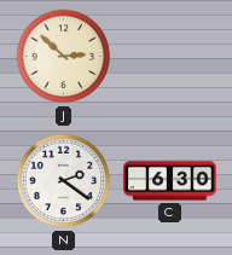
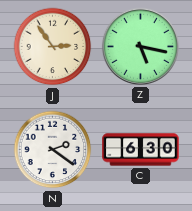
J: 2:52 -> 2:54 (53, 47)
Z: none -> 5:17 (140, 46)
